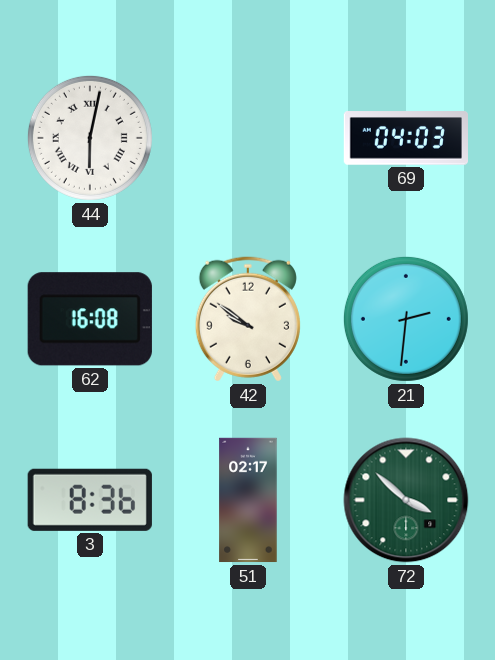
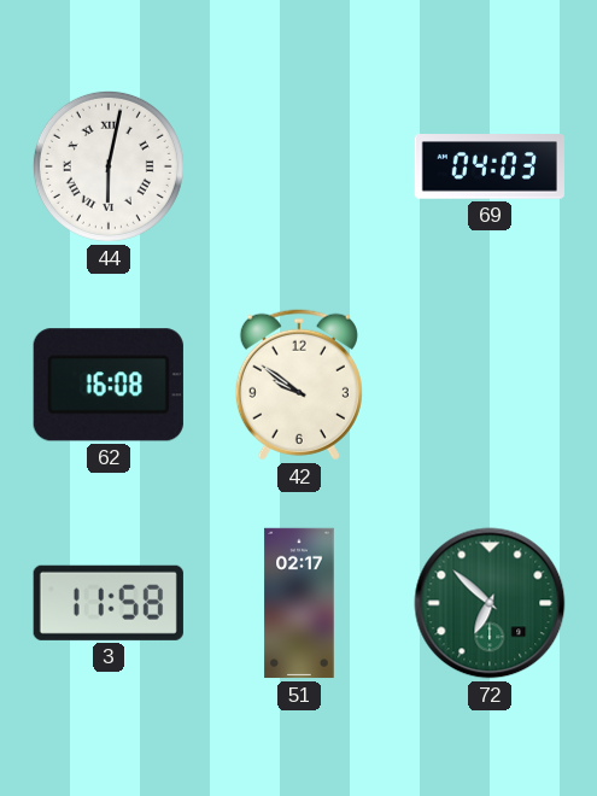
21: 2:31 -> none (406, 319)
3: 8:36 -> 11:58 (109, 603)
72: 3:52 -> 6:52 (490, 603)
